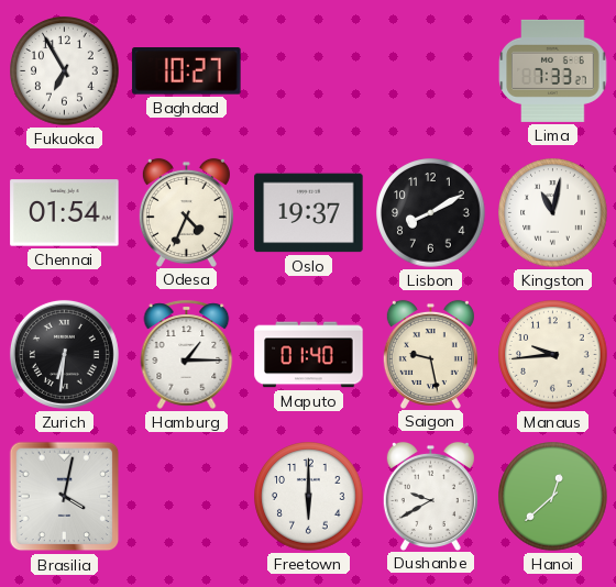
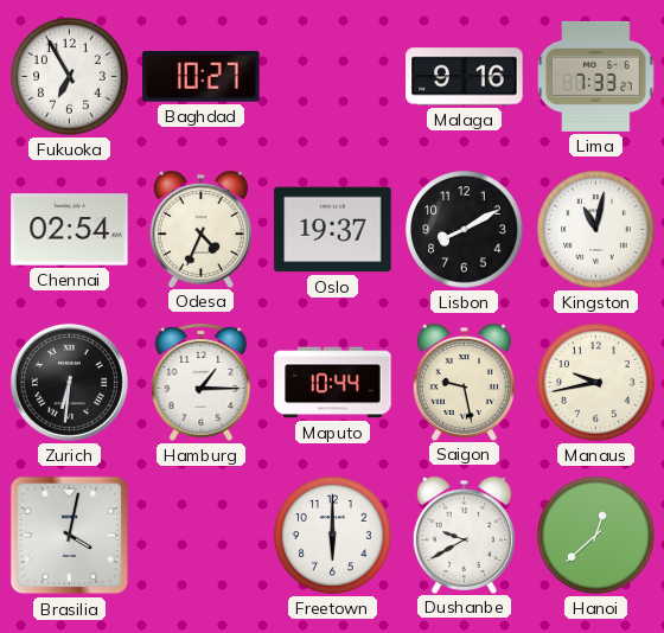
Malaga: none -> 9:16 (465, 77)
Chennai: 01:54 -> 02:54 (70, 230)
Maputo: 01:40 -> 10:44 (333, 383)
Manaus: 9:44 -> 9:43 (596, 383)
